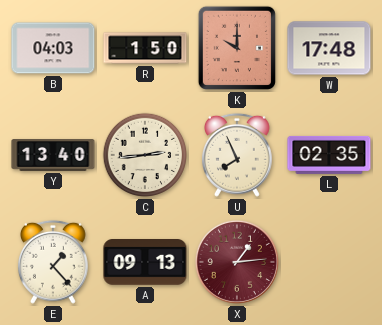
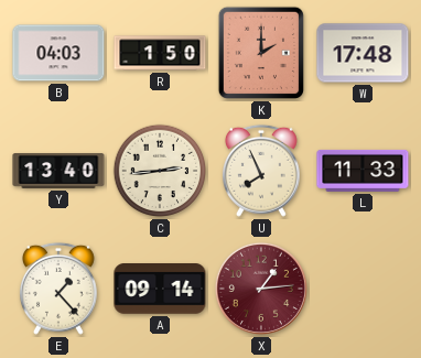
K: 10:00 -> 2:00 (261, 53)
L: 02:35 -> 11:33 (363, 171)
A: 09:13 -> 09:14 (160, 290)
